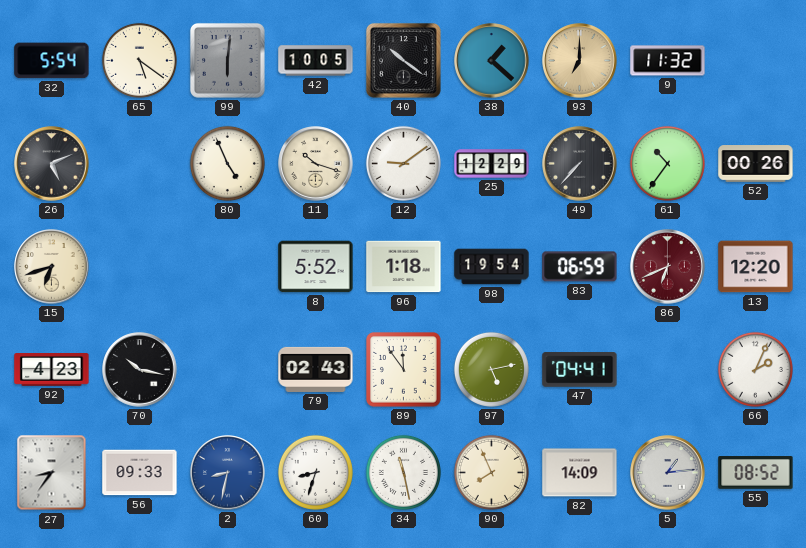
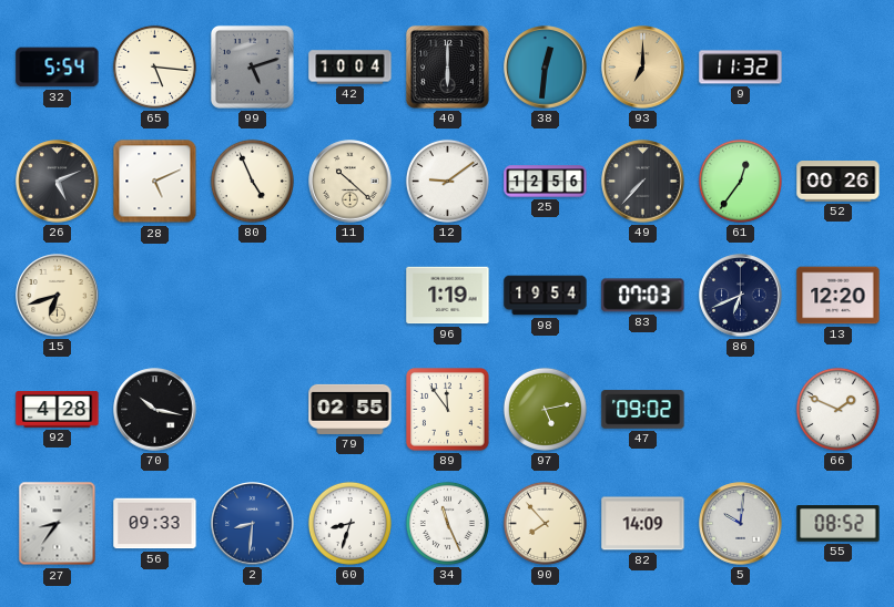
65: 5:21 -> 5:16 (154, 66)
99: 6:01 -> 5:12 (253, 68)
42: 10:05 -> 10:04 (351, 68)
40: 10:21 -> 6:00 (448, 68)
38: 1:22 -> 12:31 (546, 68)
28: none -> 5:11 (155, 182)
11: 10:18 -> 10:22 (351, 182)
25: 12:29 -> 12:56 (546, 182)
61: 10:36 -> 12:36 (740, 181)
8: 5:52 -> none (316, 267)
96: 1:18 -> 1:19 (448, 296)
83: 06:59 -> 07:03 (643, 296)
86 dial: burgundy -> navy (741, 296)
92: 4:23 -> 4:28 (58, 410)
79: 02:43 -> 02:55 (351, 409)
47: 04:41 -> 09:02 (643, 410)
66: 2:04 -> 1:49 (837, 409)
2: 8:32 -> 8:31 (253, 524)
34: 11:28 -> 11:26 (447, 523)
90: 7:56 -> 7:53 (545, 523)
5: 1:14 -> 10:01 (741, 524)
